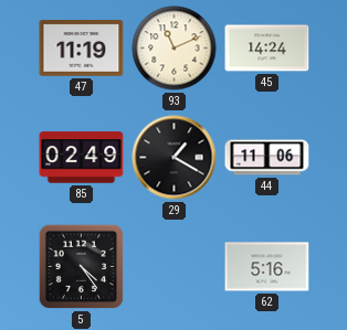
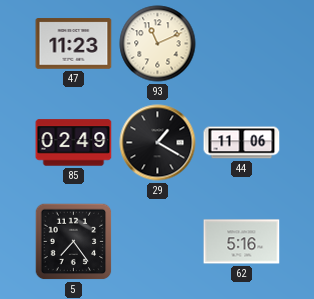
47: 11:19 -> 11:23 (74, 44)
45: 14:24 -> none (267, 49)
5: 4:24 -> 7:24 (74, 242)
